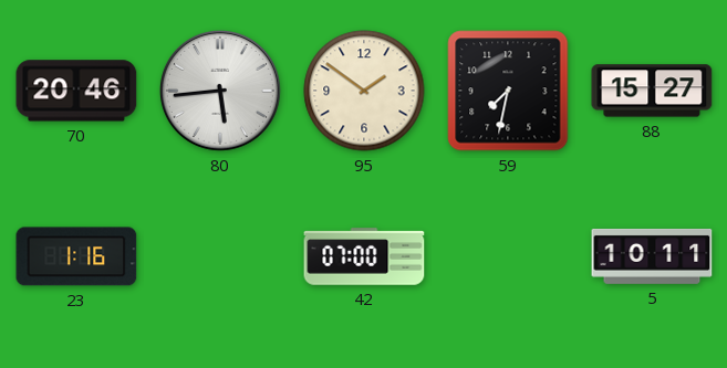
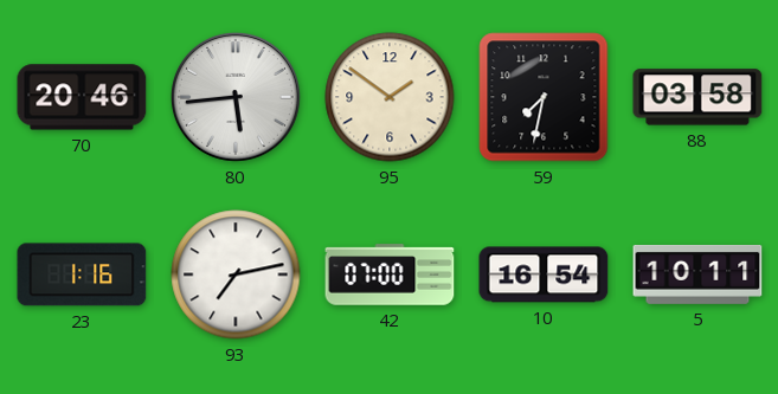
88: 15:27 -> 03:58 (697, 97)
93: none -> 7:13 (236, 274)
10: none -> 16:54 (544, 274)
